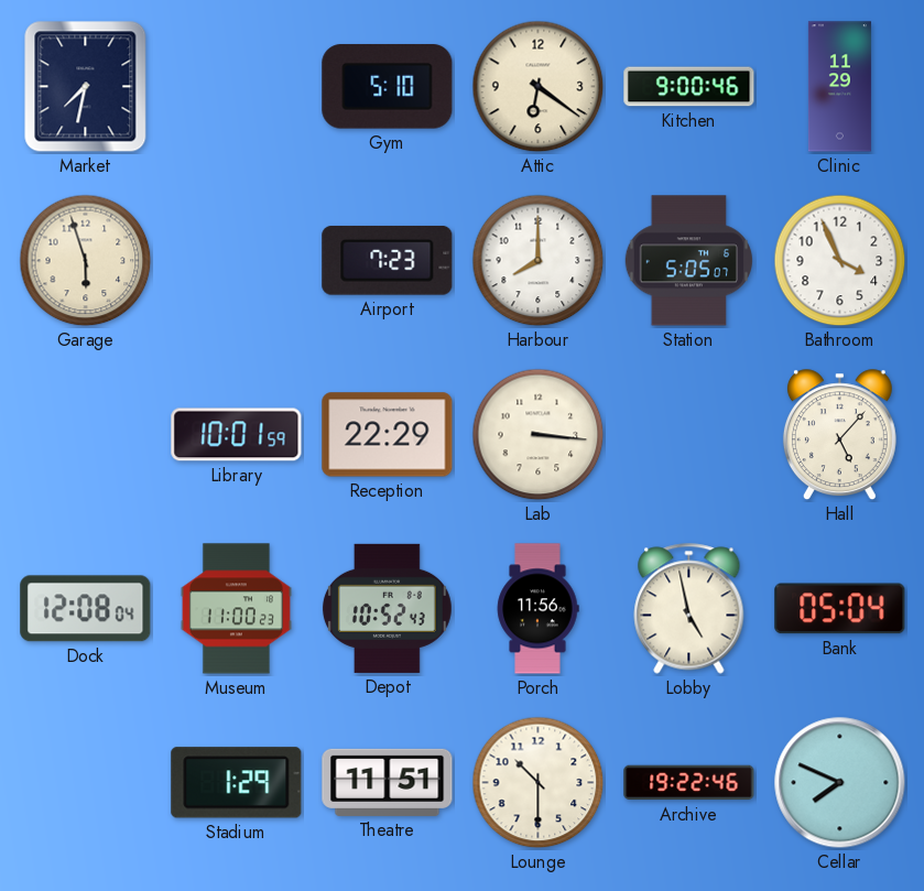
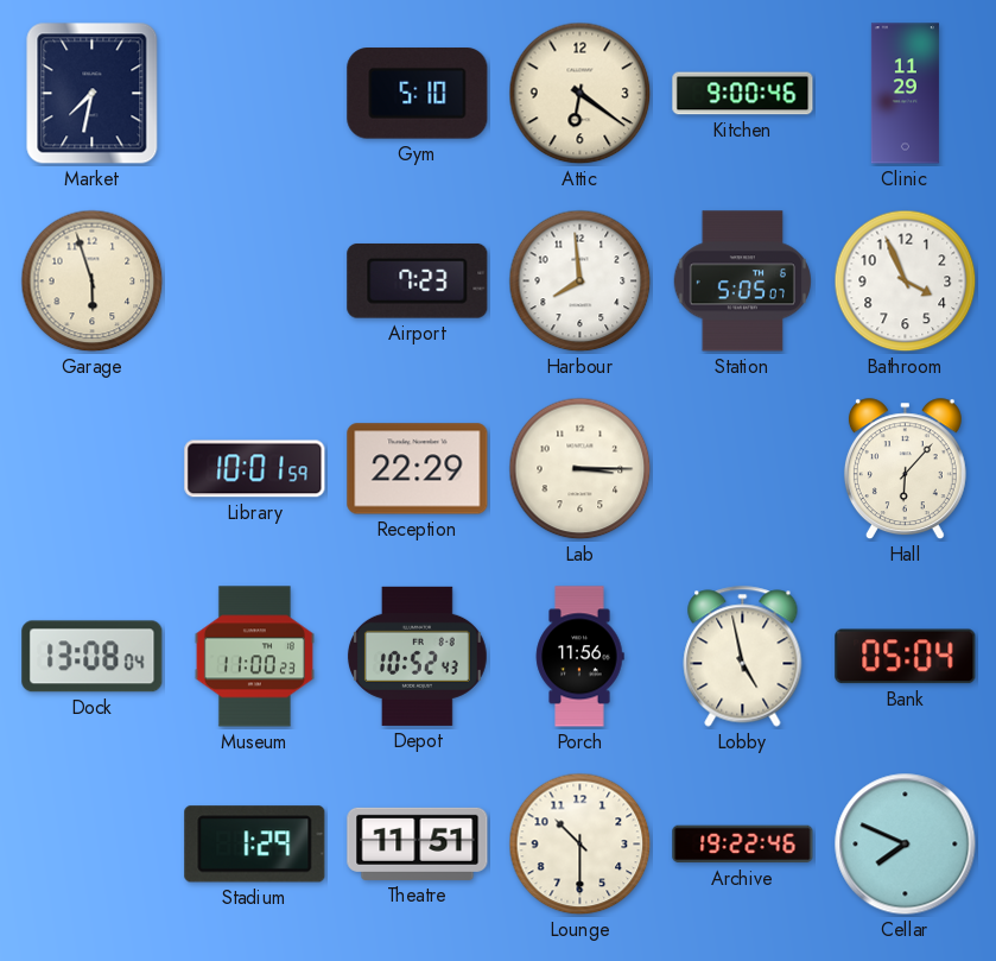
Harbour: 8:00 -> 7:59 (581, 282)
Lab: 3:16 -> 3:15 (581, 469)
Hall: 5:07 -> 6:07 (905, 469)
Dock: 12:08 -> 13:08 (93, 657)
